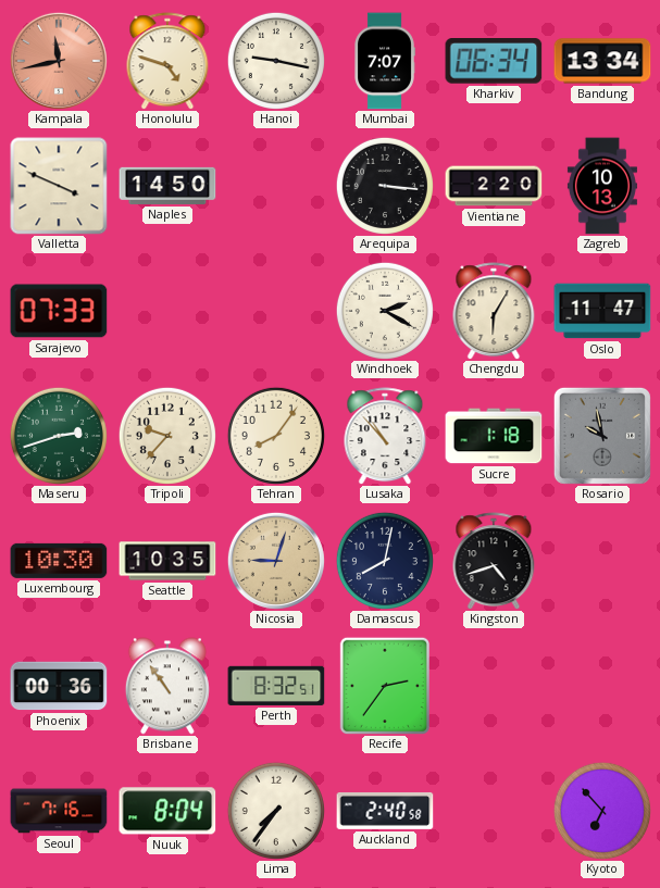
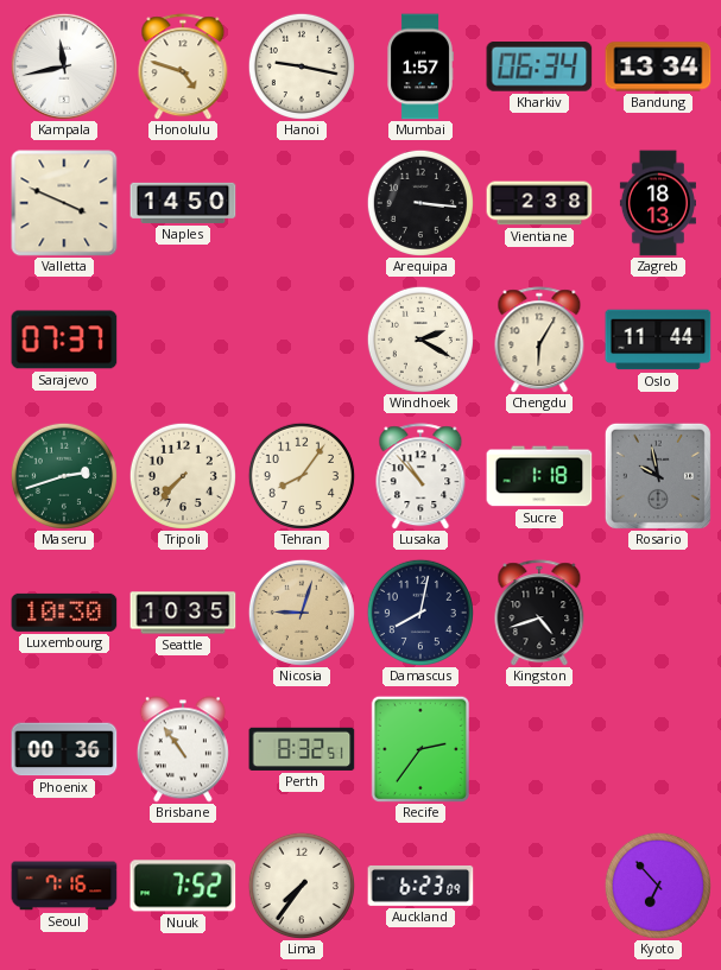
Kampala dial: salmon -> white (64, 66)
Mumbai: 7:07 -> 1:57 (420, 66)
Vientiane: 2:20 -> 2:38 (539, 203)
Zagreb: 10:13 -> 18:13 (658, 203)
Sarajevo: 07:33 -> 07:37 (64, 340)
Oslo: 11:47 -> 11:44 (658, 340)
Tripoli: 9:37 -> 7:37 (183, 476)
Nuuk: 8:04 -> 7:52 (183, 886)
Auckland: 2:40 -> 6:23 (420, 886)
